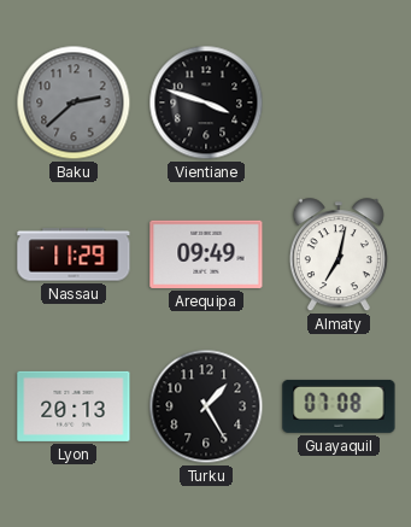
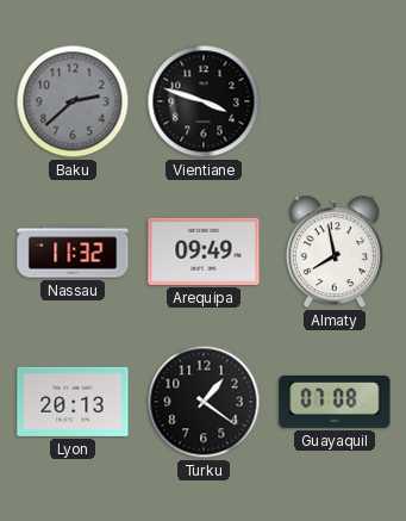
Nassau: 11:29 -> 11:32 (73, 252)
Almaty: 7:02 -> 7:58 (335, 253)
Turku: 1:25 -> 1:21 (204, 402)
